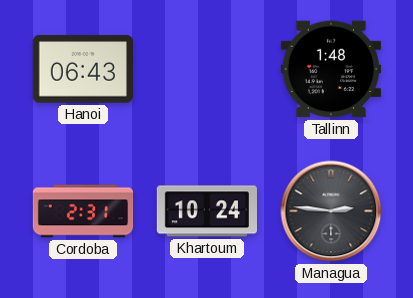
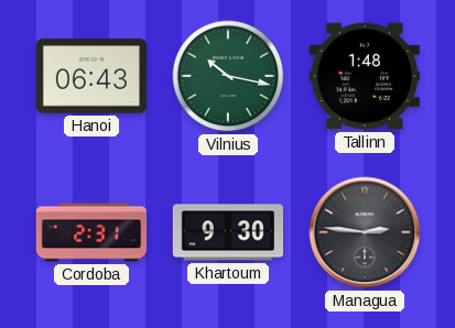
Vilnius: none -> 10:17 (228, 76)
Khartoum: 10:24 -> 9:30 (227, 232)
